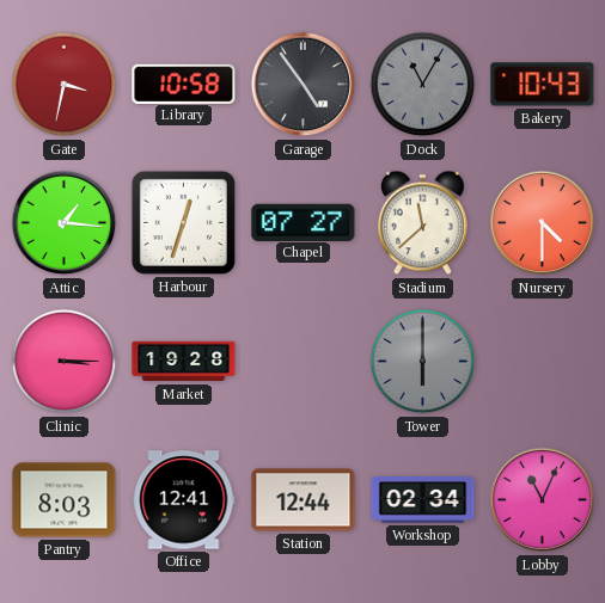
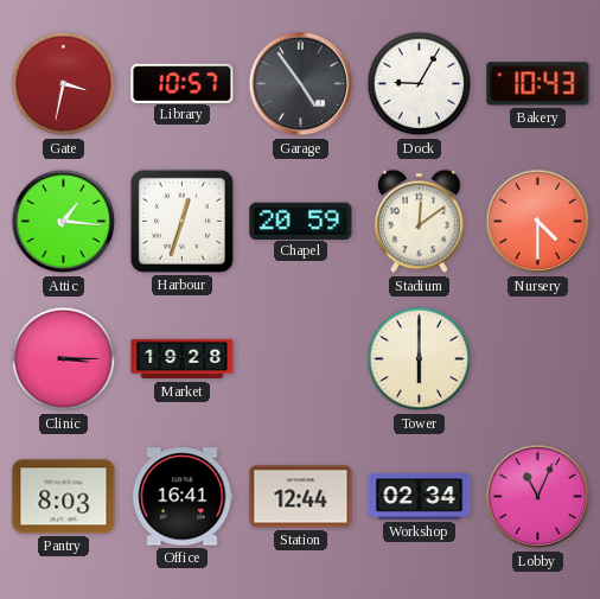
Library: 10:58 -> 10:57 (183, 83)
Dock: 11:05 -> 9:05 (420, 84)
Dock dial: grey -> white (420, 84)
Chapel: 07:27 -> 20:59 (301, 221)
Stadium: 11:38 -> 12:09 (419, 222)
Tower dial: grey -> cream (420, 359)
Office: 12:41 -> 16:41 (183, 497)
